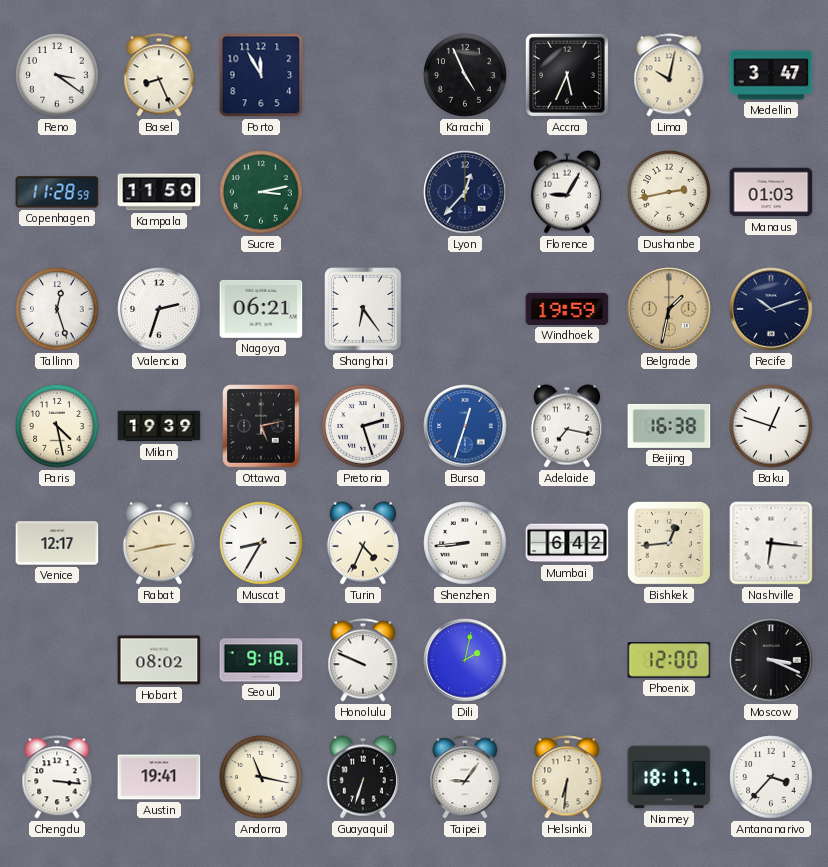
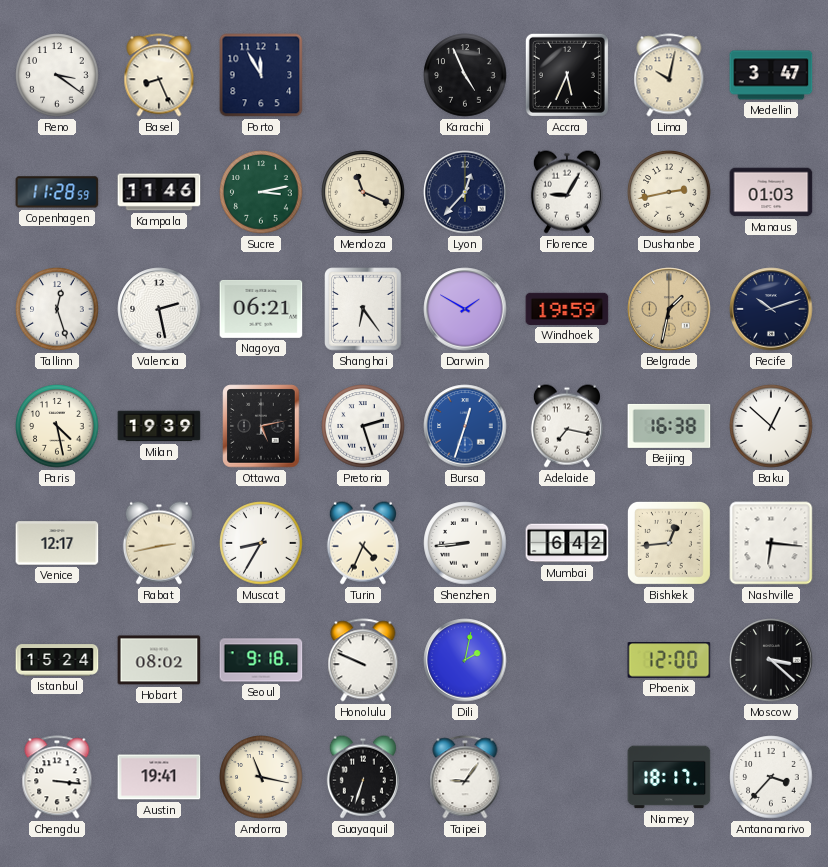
Kampala: 11:50 -> 11:46 (159, 192)
Mendoza: none -> 11:19 (363, 192)
Valencia: 2:33 -> 2:28 (159, 309)
Darwin: none -> 1:50 (465, 309)
Baku: 12:48 -> 12:52 (771, 426)
Istanbul: none -> 15:24 (57, 660)
Moscow: 3:19 -> 3:22 (771, 660)
Helsinki: 6:31 -> none (567, 777)
